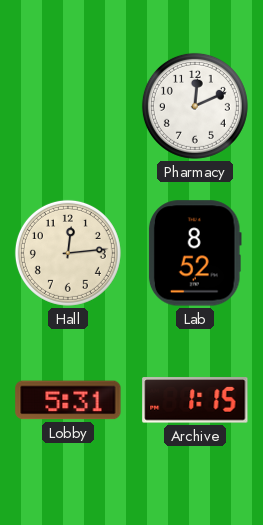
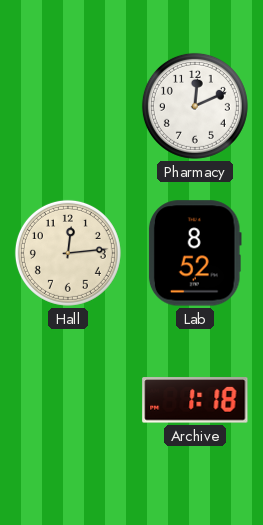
Lobby: 5:31 -> none (68, 400)
Archive: 1:15 -> 1:18 (195, 400)
